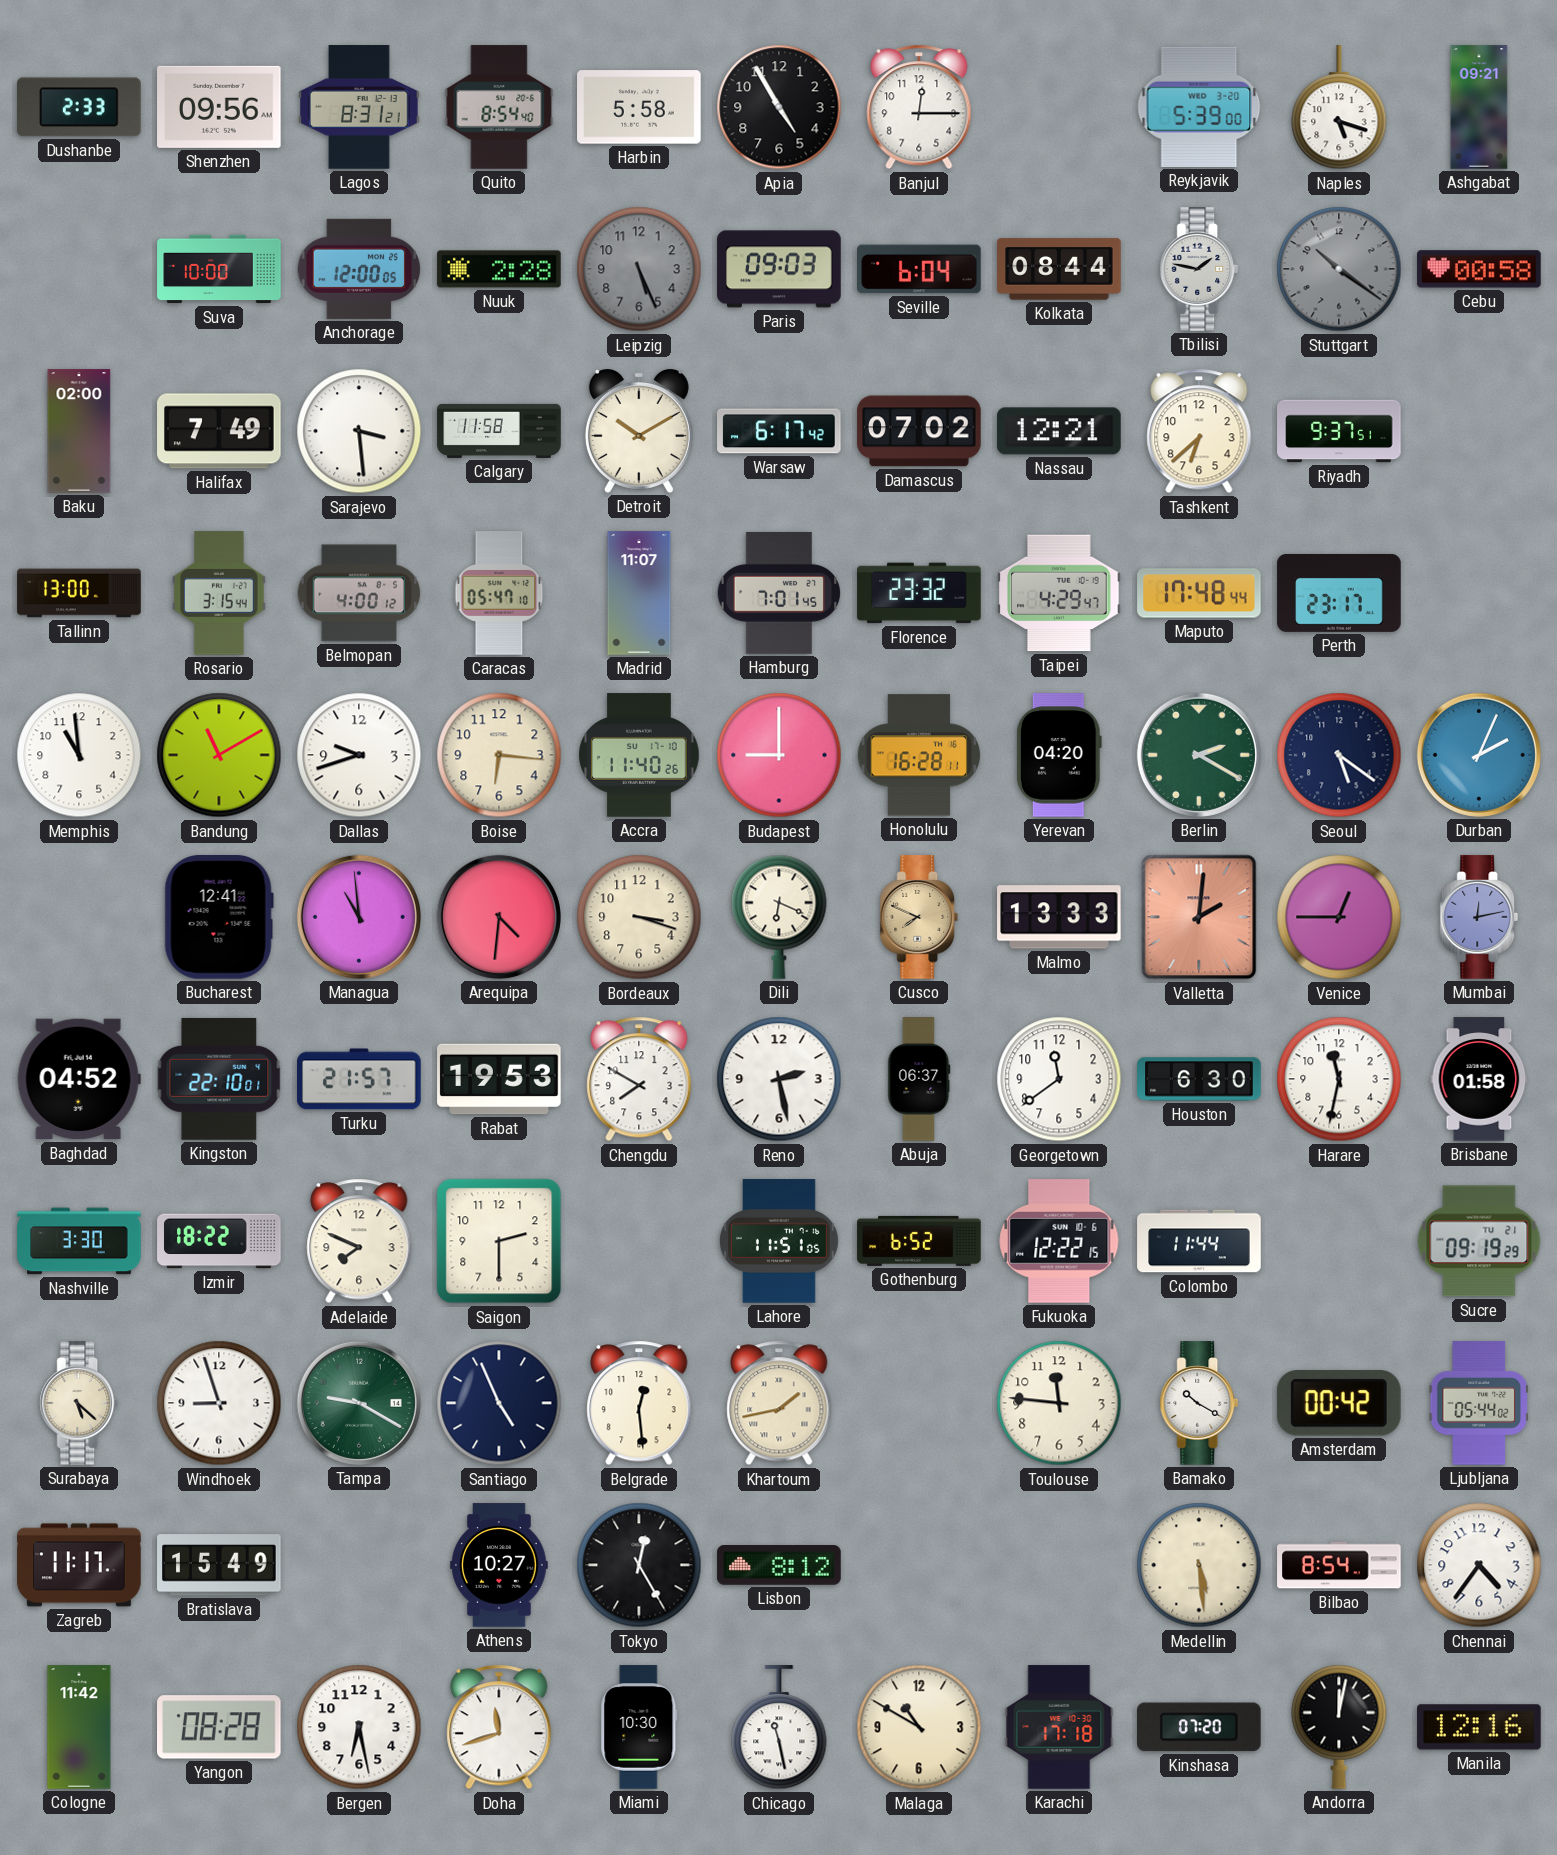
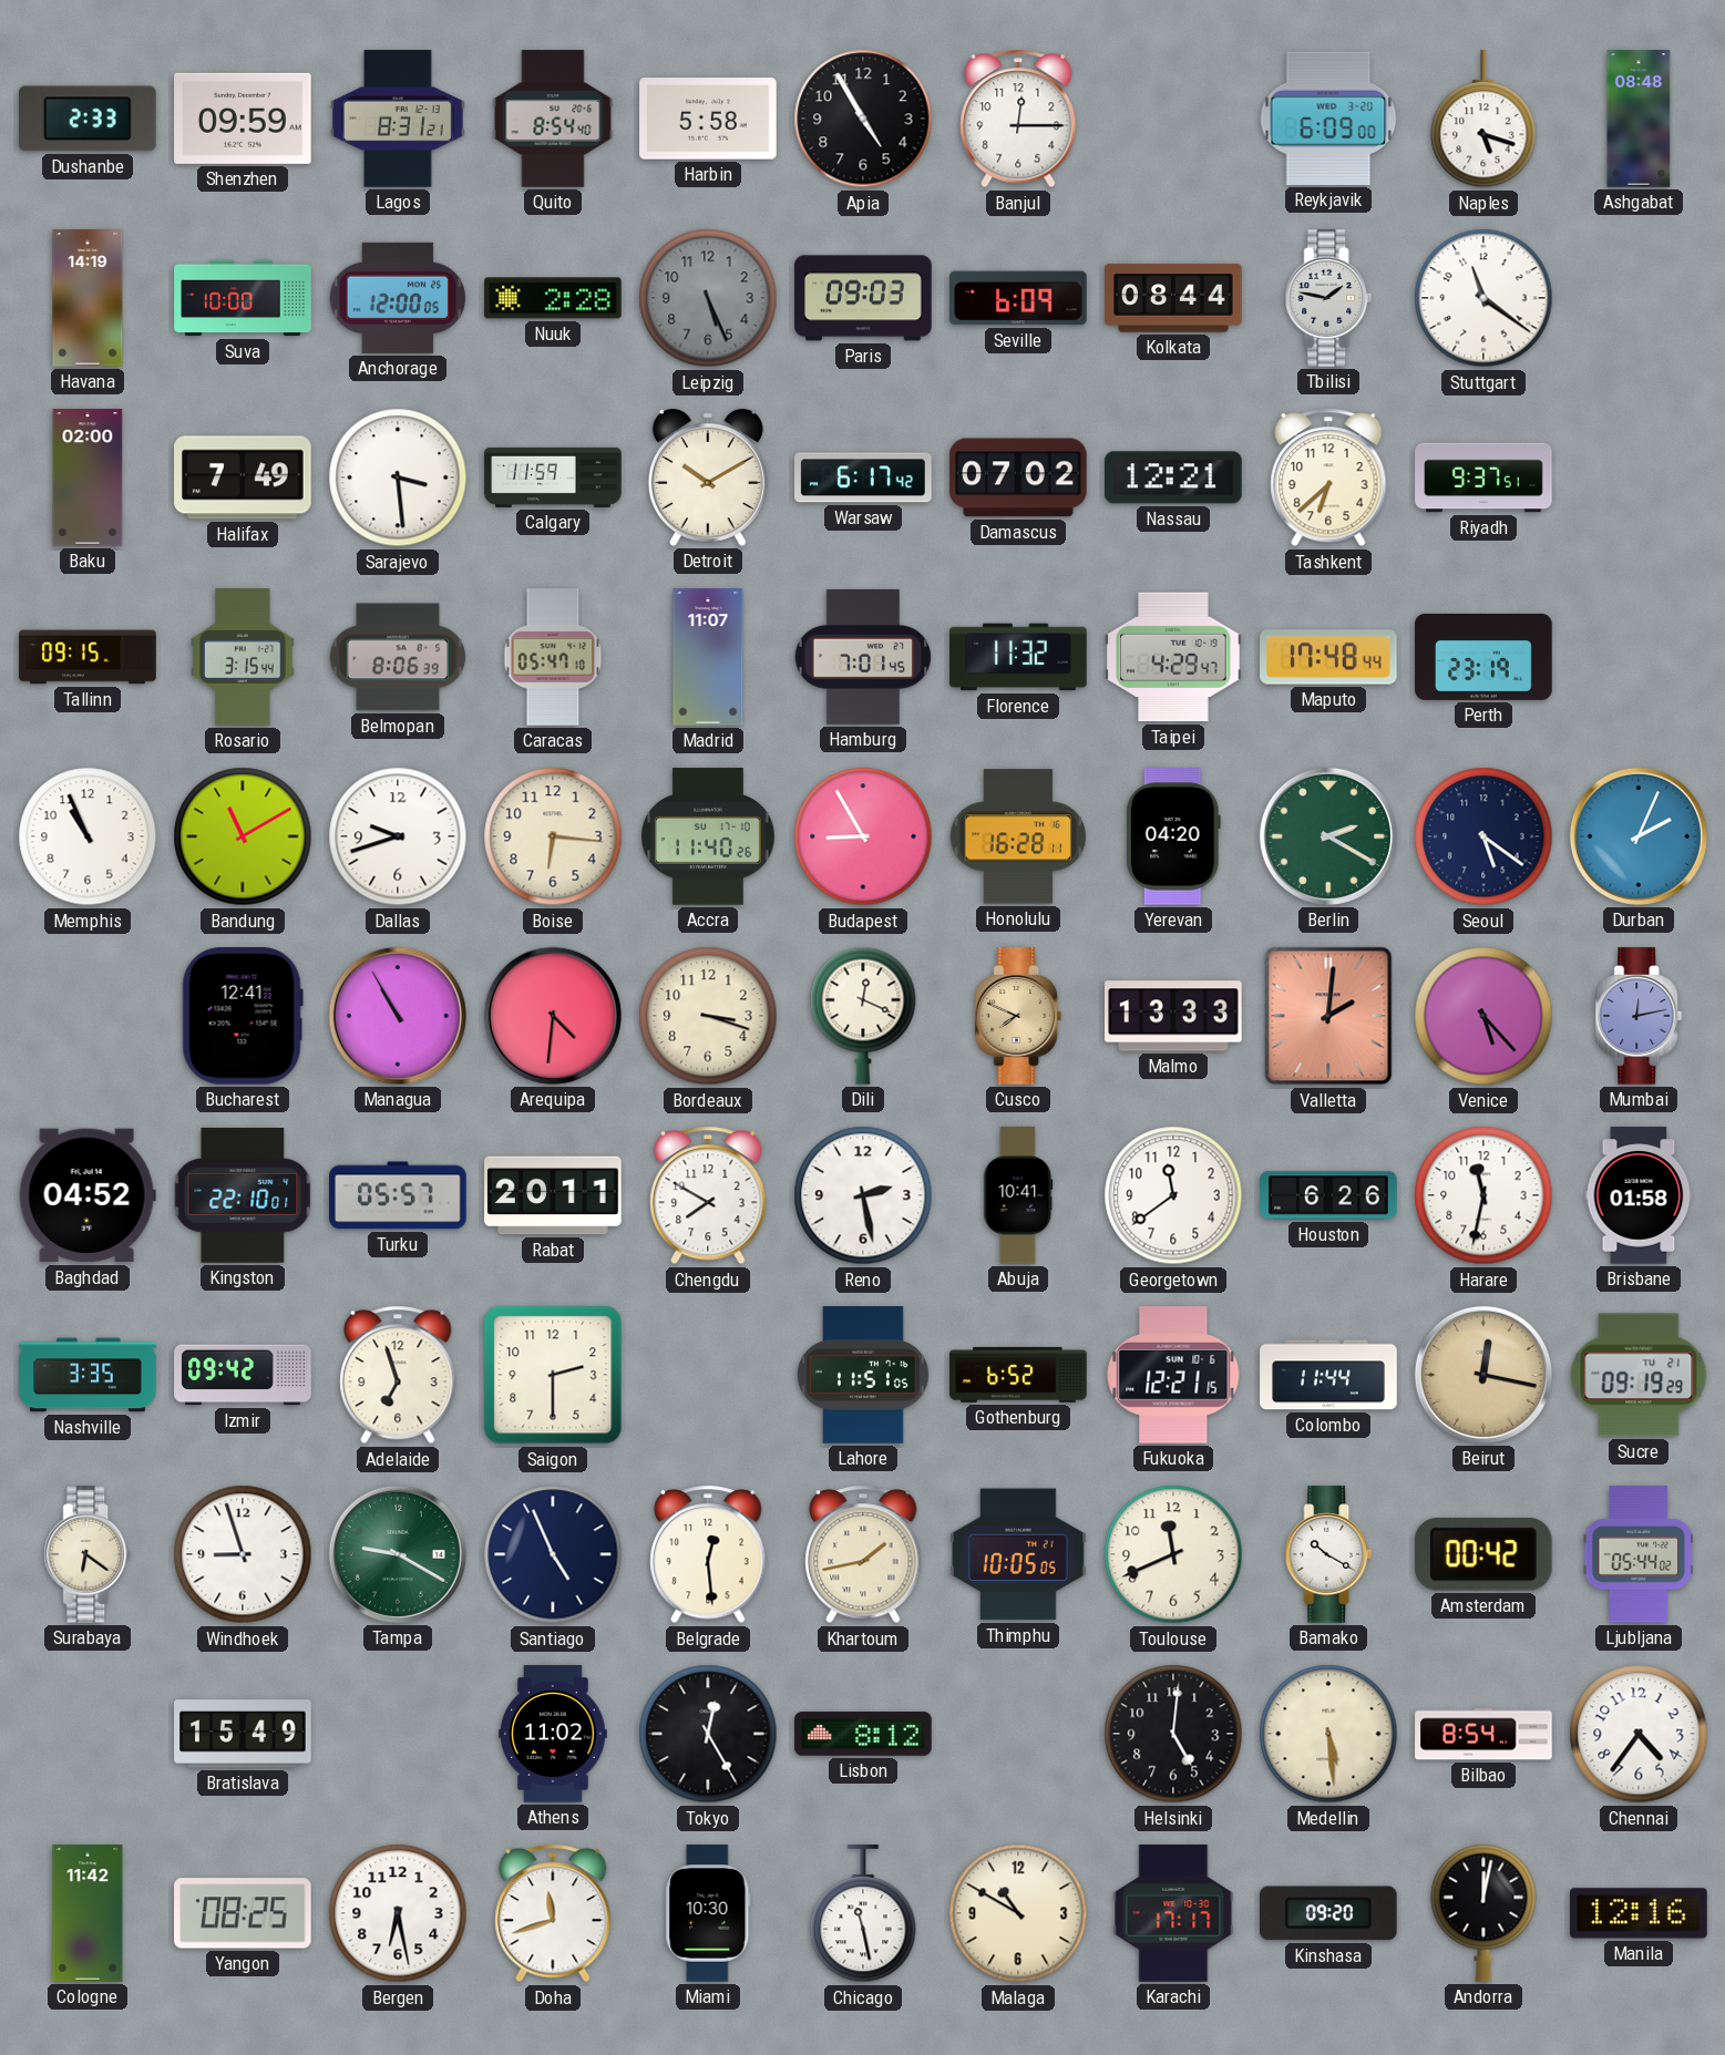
Shenzhen: 09:56 -> 09:59 (243, 119)
Reykjavik: 5:39 -> 6:09 (1328, 119)
Ashgabat: 09:21 -> 08:48 (1639, 119)
Havana: none -> 14:19 (88, 298)
Seville: 6:04 -> 6:09 (1018, 298)
Stuttgart: 10:21 -> 11:21 (1483, 298)
Stuttgart dial: grey -> white (1483, 298)
Cebu: 00:58 -> none (1479, 269)
Calgary: 11:58 -> 11:59 (553, 477)
Tallinn: 13:00 -> 09:15 (88, 657)
Belmopan: 4:00 -> 8:06 (398, 657)
Florence: 23:32 -> 11:32 (1018, 657)
Perth: 23:17 -> 23:19 (1483, 657)
Memphis: 10:59 -> 10:56 (88, 836)
Budapest: 9:00 -> 8:55 (863, 836)
Managua: 10:59 -> 10:55 (398, 1016)
Dili: 6:19 -> 12:19 (863, 1016)
Venice: 12:45 -> 5:23 (1483, 1016)
Turku: 21:57 -> 05:57 (398, 1195)
Rabat: 19:53 -> 20:11 (553, 1195)
Abuja: 06:37 -> 10:41 (1018, 1195)
Houston: 6:30 -> 6:26 (1328, 1195)
Nashville: 3:30 -> 3:35 (88, 1375)
Izmir: 18:22 -> 09:42 (243, 1375)
Adelaide: 7:49 -> 6:57 (398, 1375)
Fukuoka: 12:22 -> 12:21 (1173, 1375)
Beirut: none -> 12:17 (1483, 1375)
Surabaya: 5:22 -> 6:21 (88, 1554)
Thimphu: none -> 10:05 (1018, 1554)
Toulouse: 11:46 -> 11:41 (1173, 1554)
Zagreb: 11:17 -> none (79, 1565)
Athens: 10:27 -> 11:02 (553, 1734)
Helsinki: none -> 5:01 (1173, 1734)
Yangon: 08:28 -> 08:25 (244, 1913)
Karachi: 17:18 -> 17:17 (1173, 1913)
Kinshasa: 07:20 -> 09:20 (1329, 1913)
